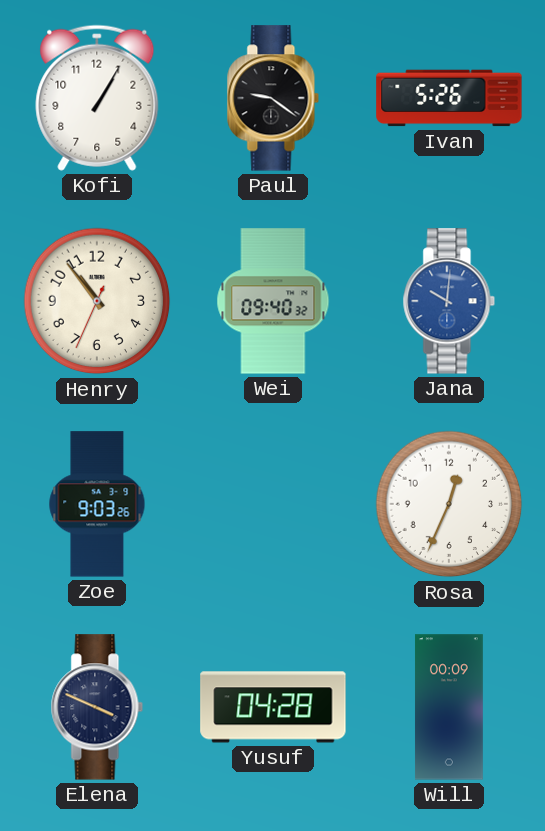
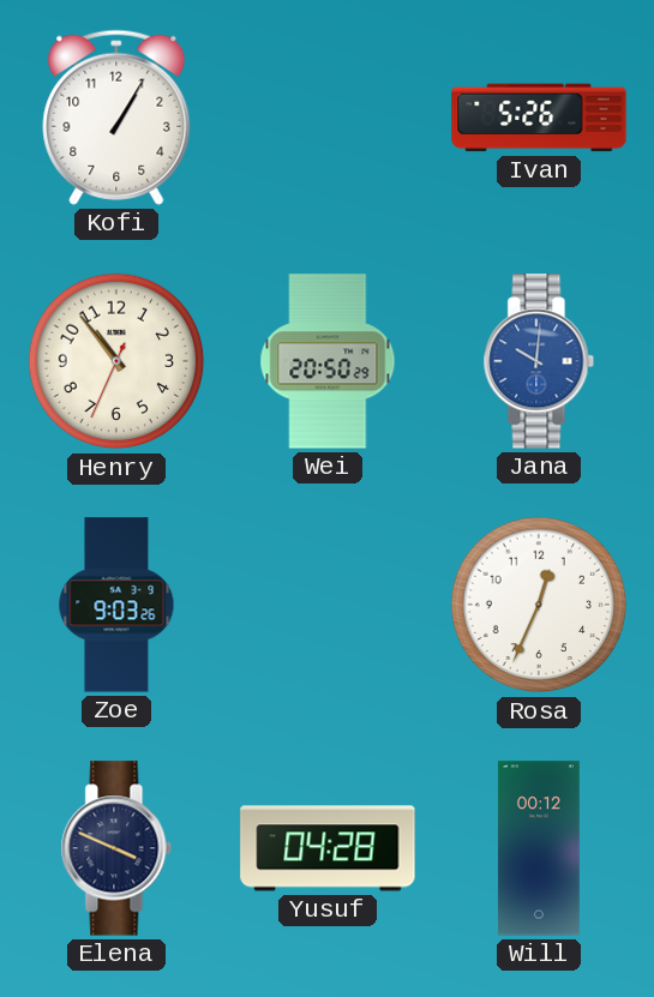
Paul: 9:21 -> none (273, 98)
Wei: 09:40 -> 20:50 (328, 361)
Will: 00:09 -> 00:12 (539, 848)
